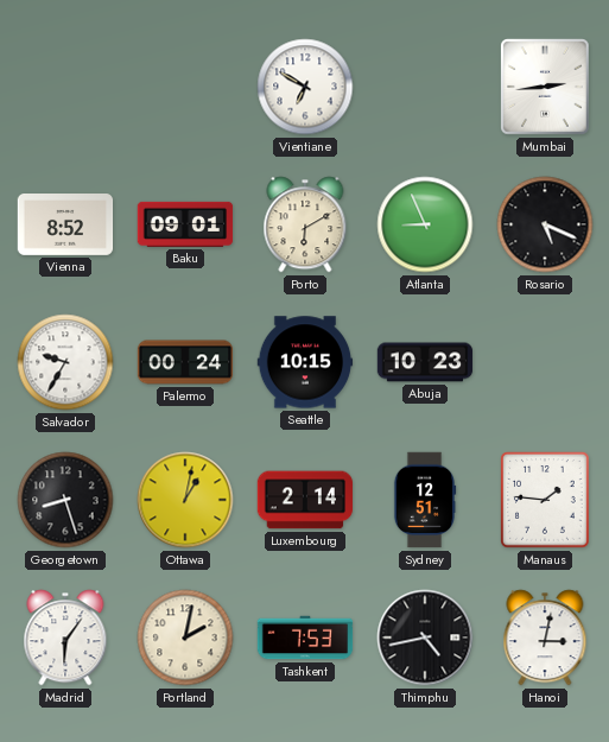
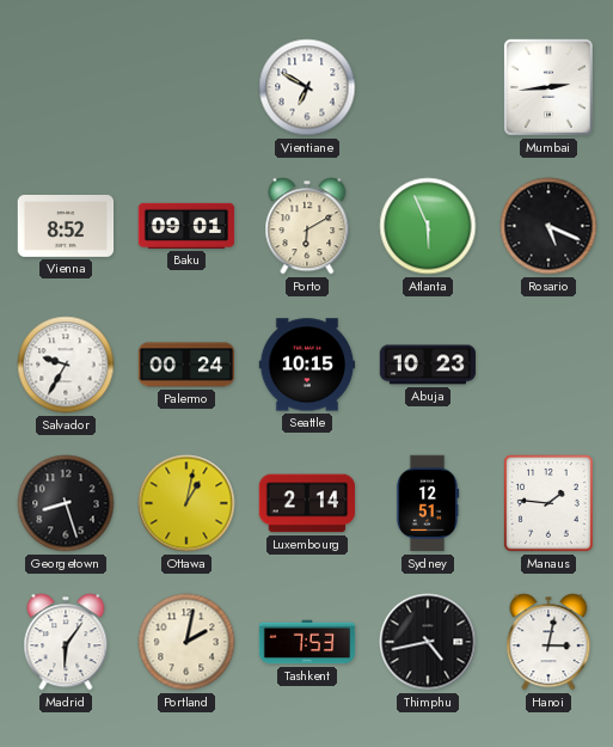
Atlanta: 8:56 -> 5:56 (428, 226)
